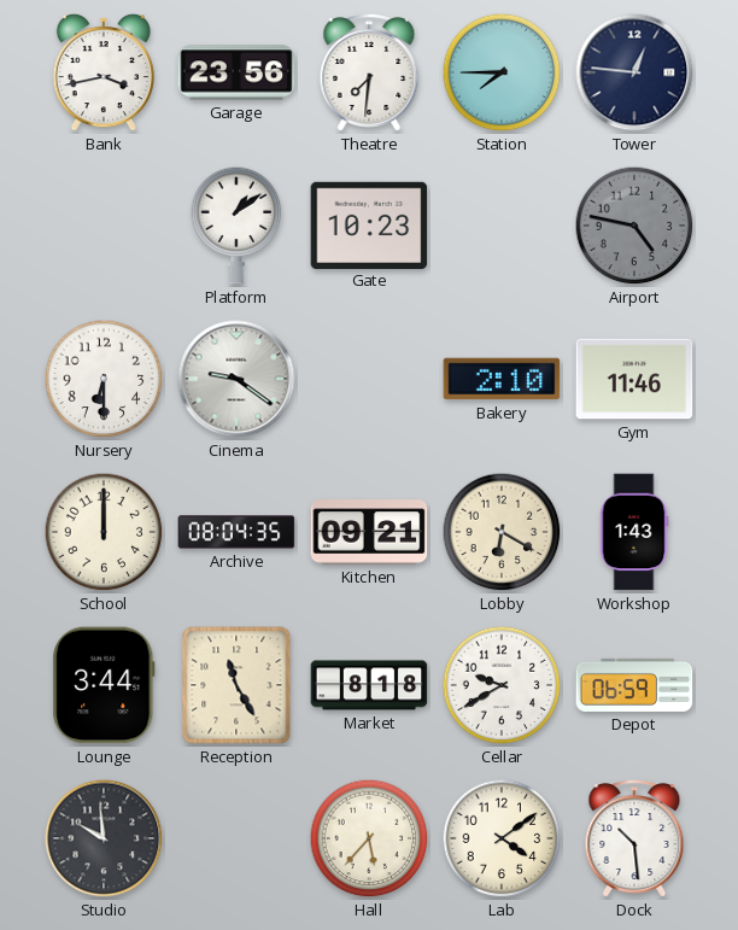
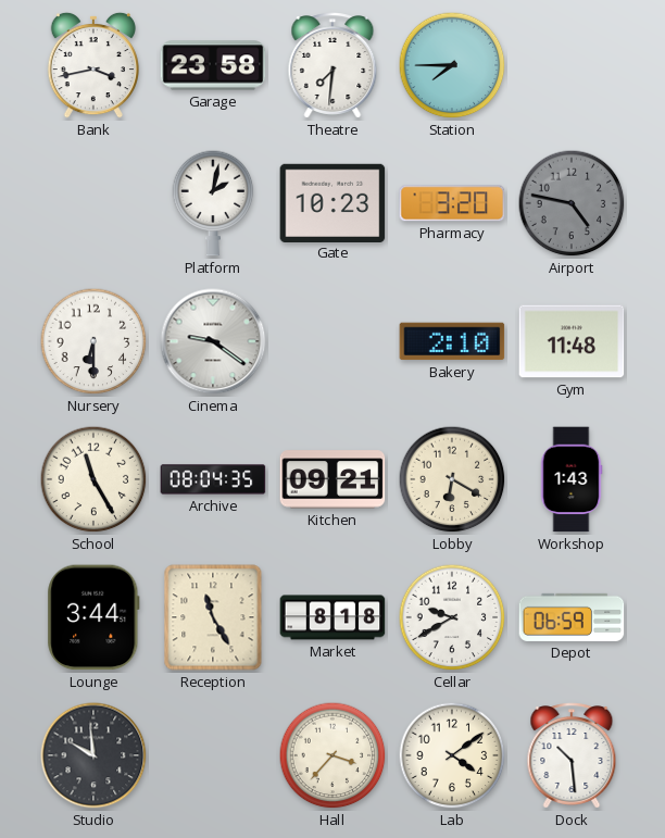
Garage: 23:56 -> 23:58 (213, 65)
Tower: 12:46 -> none (634, 72)
Platform: 1:09 -> 2:02 (213, 203)
Pharmacy: none -> 3:20 (452, 203)
Gym: 11:46 -> 11:48 (572, 341)
School: 12:00 -> 11:25 (93, 479)
Hall: 5:37 -> 3:37 (332, 755)
